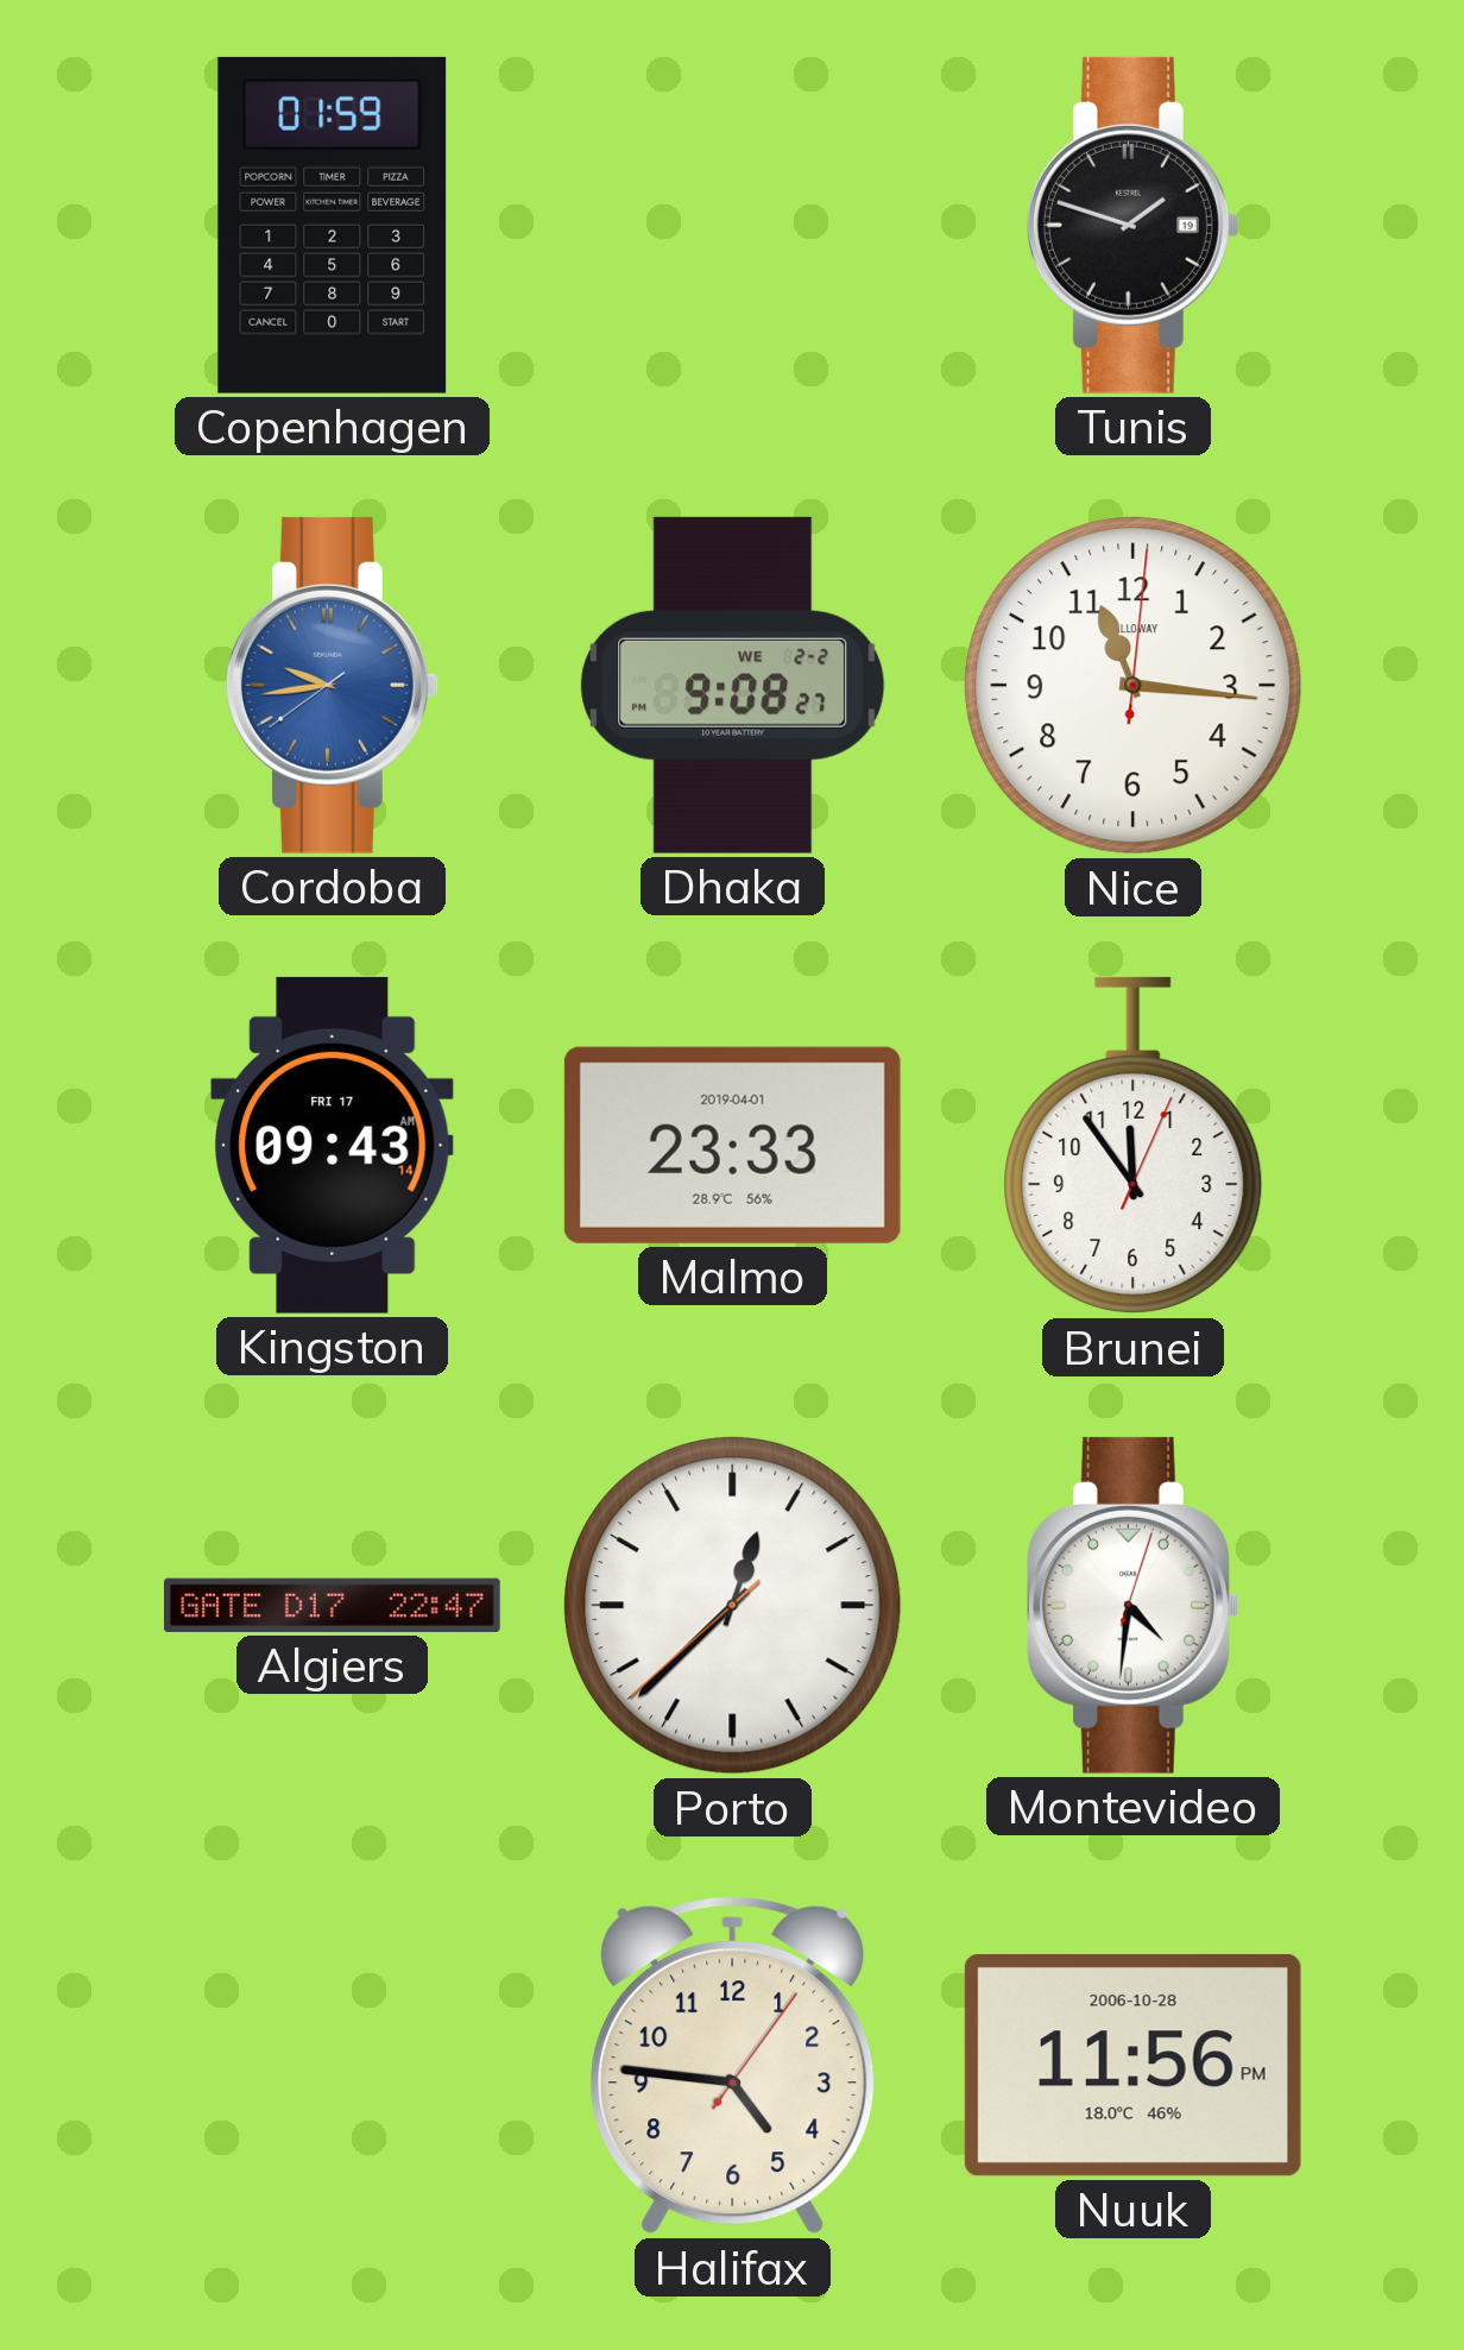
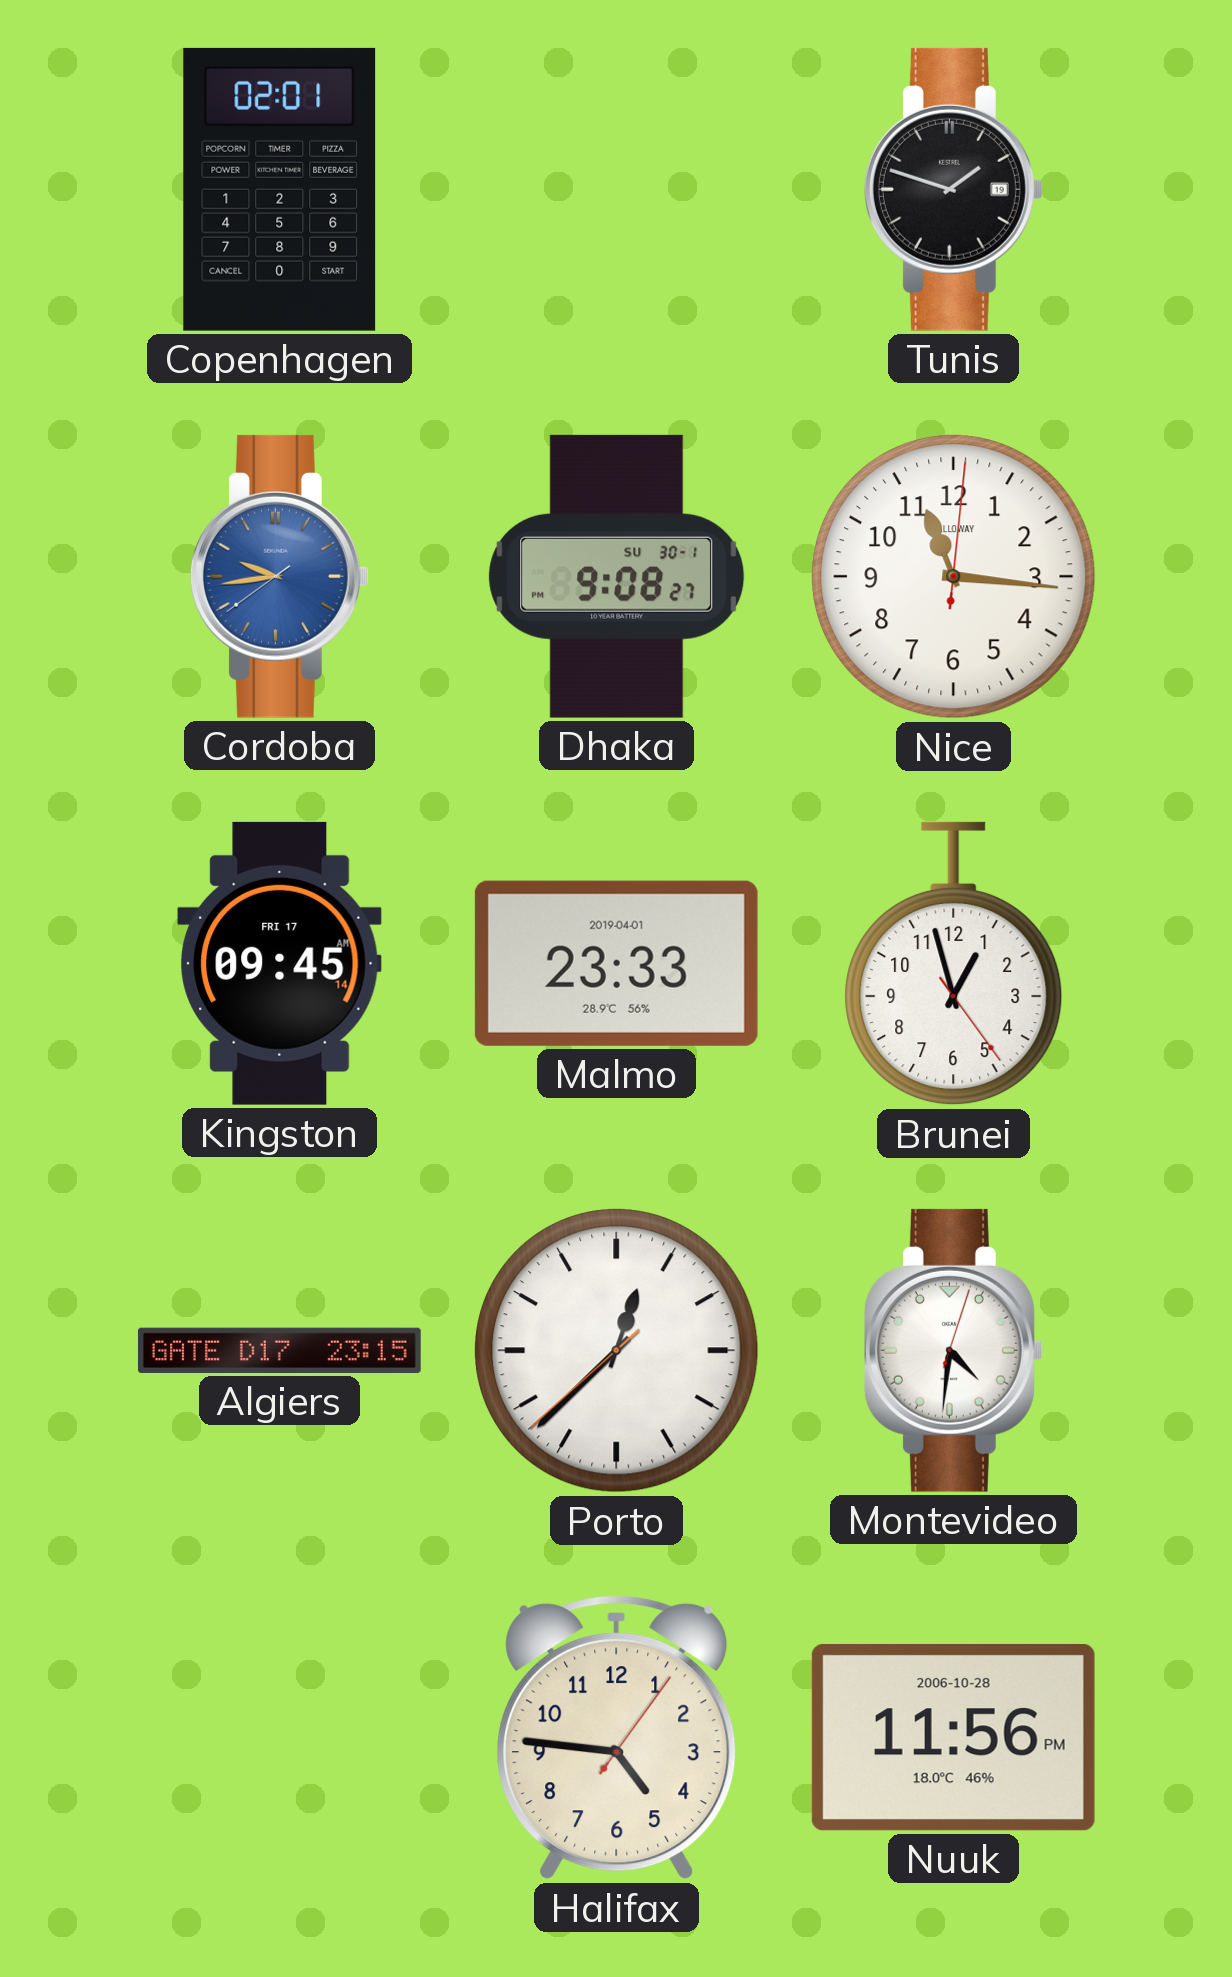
Copenhagen: 01:59 -> 02:01 (280, 189)
Dhaka date: WE 2-2 -> SU 30-1 (617, 576)
Kingston: 09:43 -> 09:45 (280, 963)
Brunei: 11:54 -> 12:57 (954, 964)
Algiers: 22:47 -> 23:15 (279, 1350)
